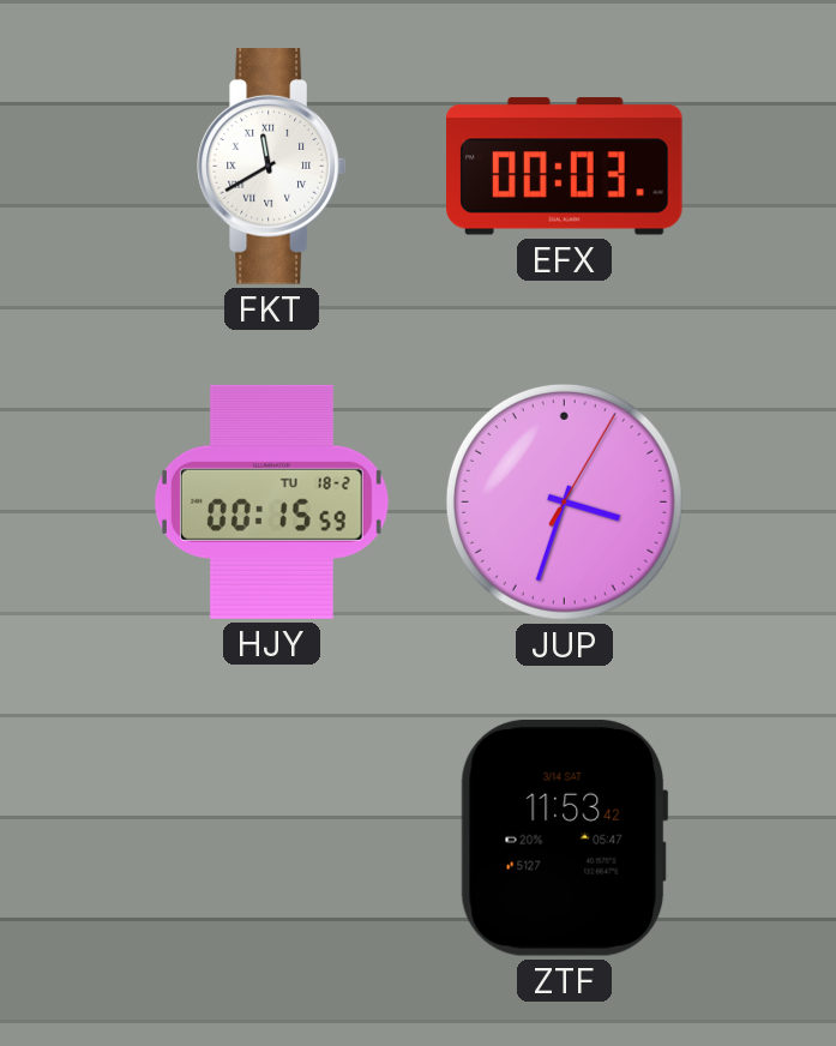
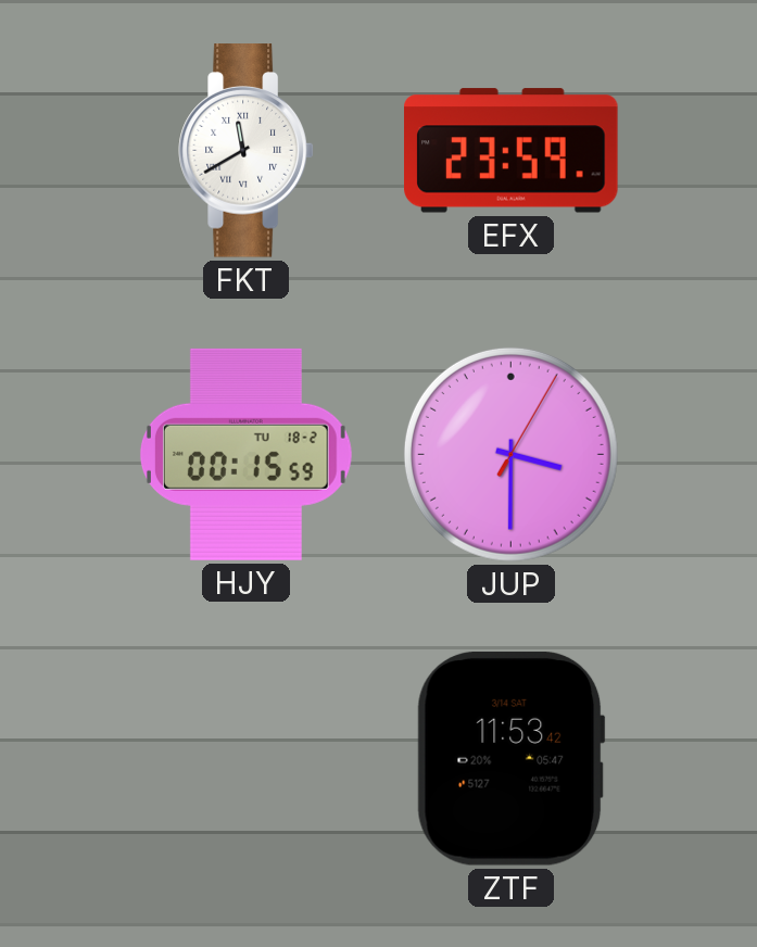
EFX: 00:03 -> 23:59 (512, 151)
JUP: 3:33 -> 3:30 (510, 454)
